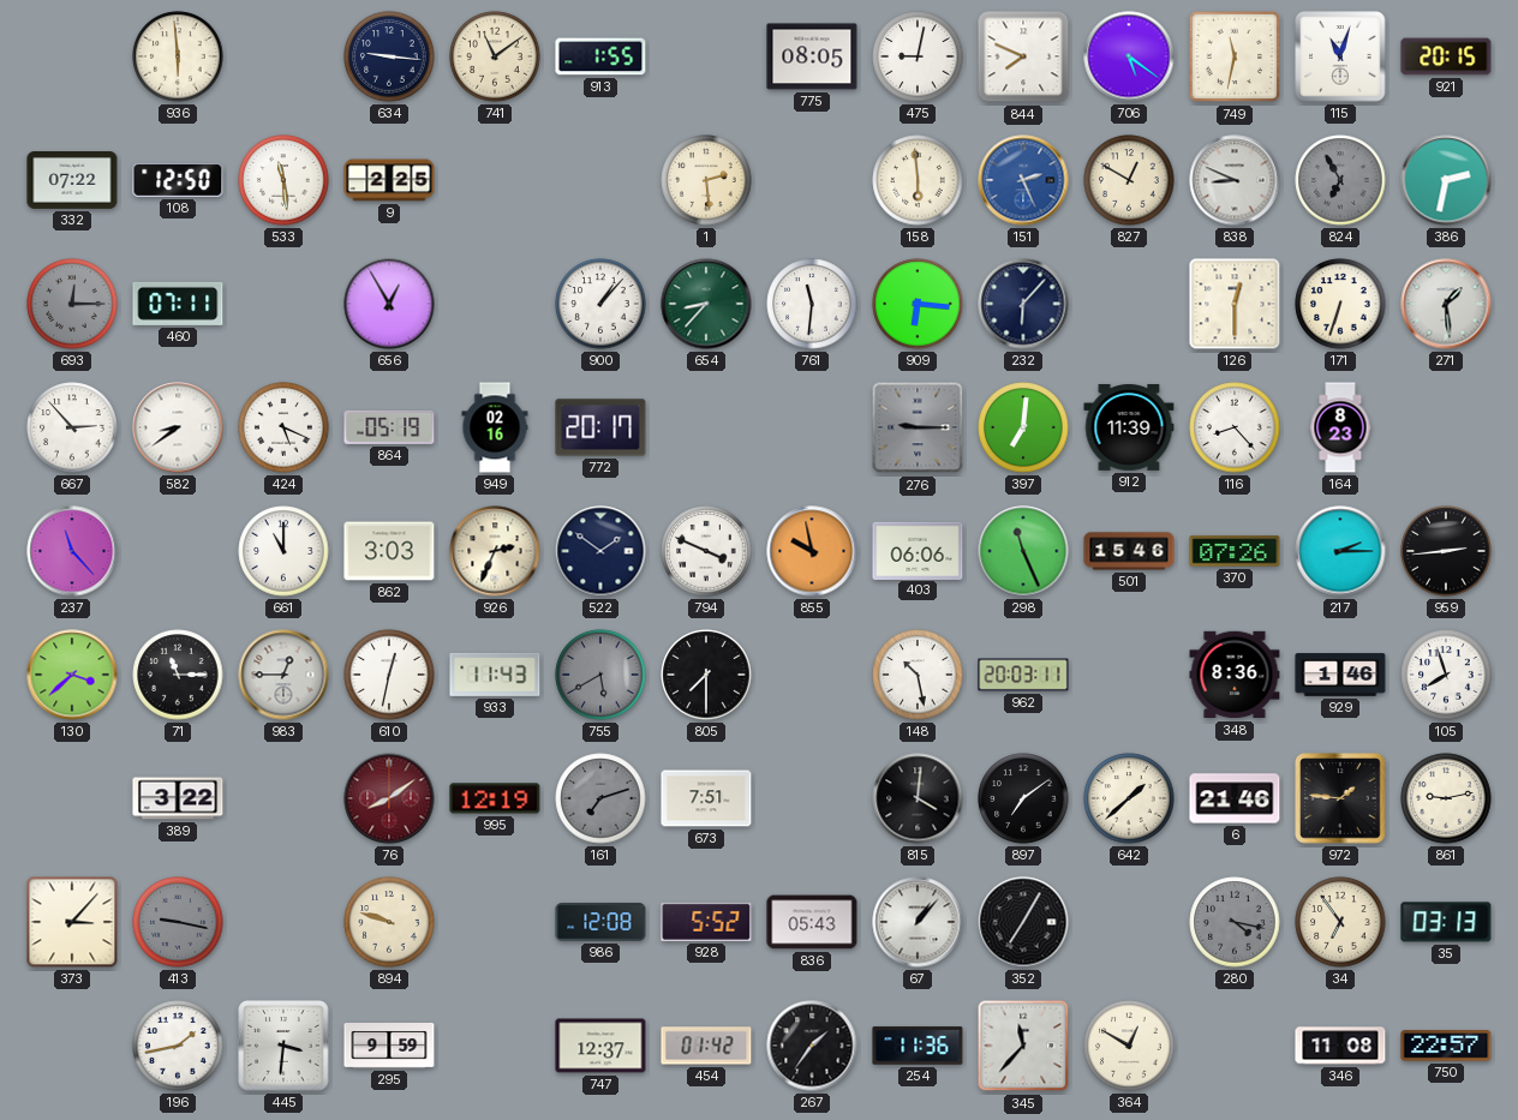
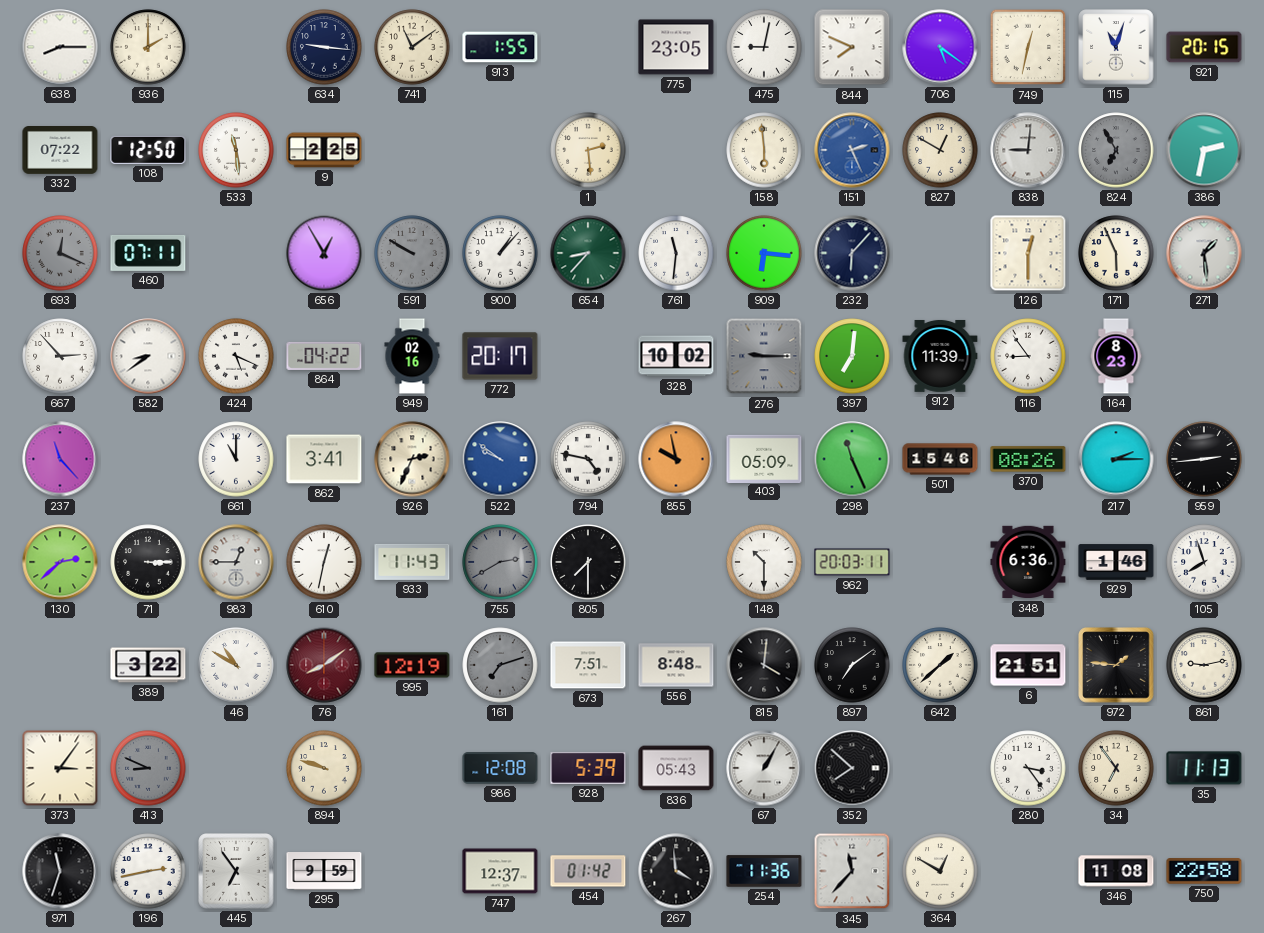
638: none -> 8:15 (60, 47)
936: 5:59 -> 2:00 (148, 47)
775: 08:05 -> 23:05 (676, 47)
749: 11:32 -> 12:32 (1028, 47)
838: 8:49 -> 9:01 (1028, 150)
693: 12:15 -> 12:19 (60, 253)
591: none -> 9:50 (412, 253)
171: 6:33 -> 5:56 (1116, 253)
864: 05:19 -> 04:22 (324, 356)
328: none -> 10:02 (676, 356)
116: 8:23 -> 8:54 (1028, 356)
862: 3:03 -> 3:41 (324, 459)
522: 1:51 -> 9:51 (500, 459)
522 dial: navy -> blue (500, 459)
794: 3:49 -> 4:47 (588, 459)
403: 06:06 -> 05:09 (764, 458)
370: 07:26 -> 08:26 (1028, 459)
130: 3:38 -> 2:38 (60, 562)
71: 11:15 -> 3:15 (148, 562)
755: 5:40 -> 2:40 (500, 562)
148: 10:28 -> 10:30 (764, 562)
348: 8:36 -> 6:36 (1028, 562)
46: none -> 10:50 (236, 665)
556: none -> 8:48 (676, 665)
6: 21:46 -> 21:51 (1028, 665)
373: 3:07 -> 3:06 (60, 768)
413: 9:17 -> 8:49 (148, 768)
928: 5:52 -> 5:39 (588, 768)
67: 1:07 -> 1:05 (764, 768)
352: 7:05 -> 7:52 (852, 768)
280: 4:17 -> 3:24 (1028, 768)
280 dial: grey -> white (1028, 768)
35: 03:13 -> 11:13 (1204, 768)
971: none -> 11:33 (60, 871)
196: 1:43 -> 2:43 (148, 871)
445: 3:31 -> 6:54 (236, 871)
267: 1:36 -> 3:59 (676, 871)
750: 22:57 -> 22:58 (1204, 871)
